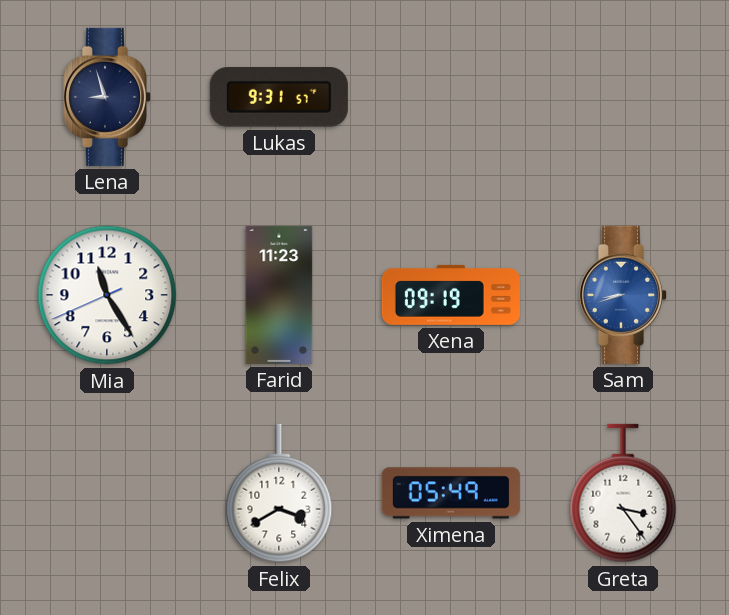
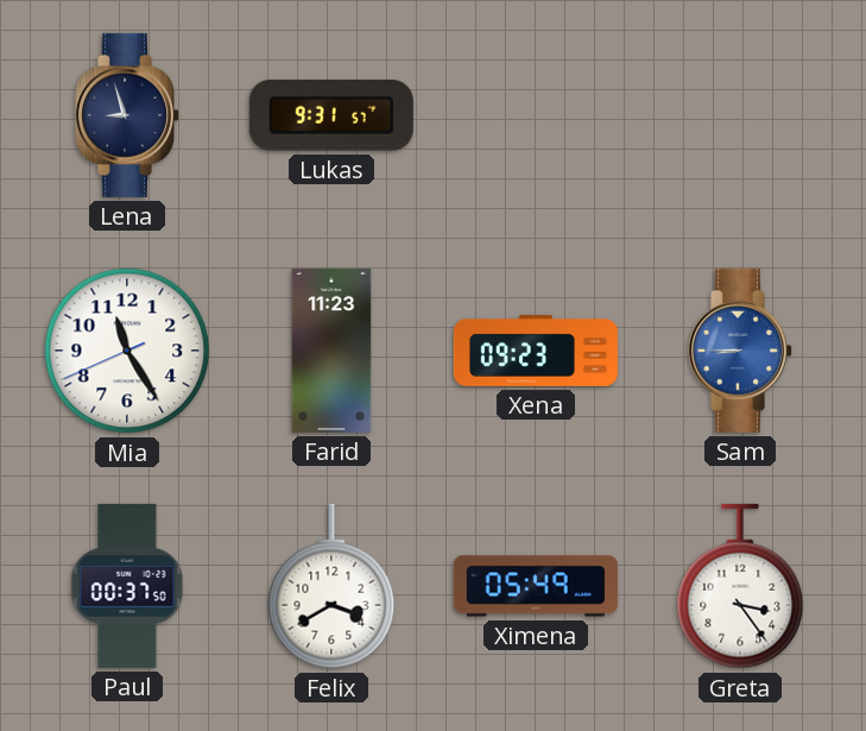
Xena: 09:19 -> 09:23 (536, 351)
Sam: 8:42 -> 8:45 (739, 351)
Paul: none -> 00:37 (127, 586)
